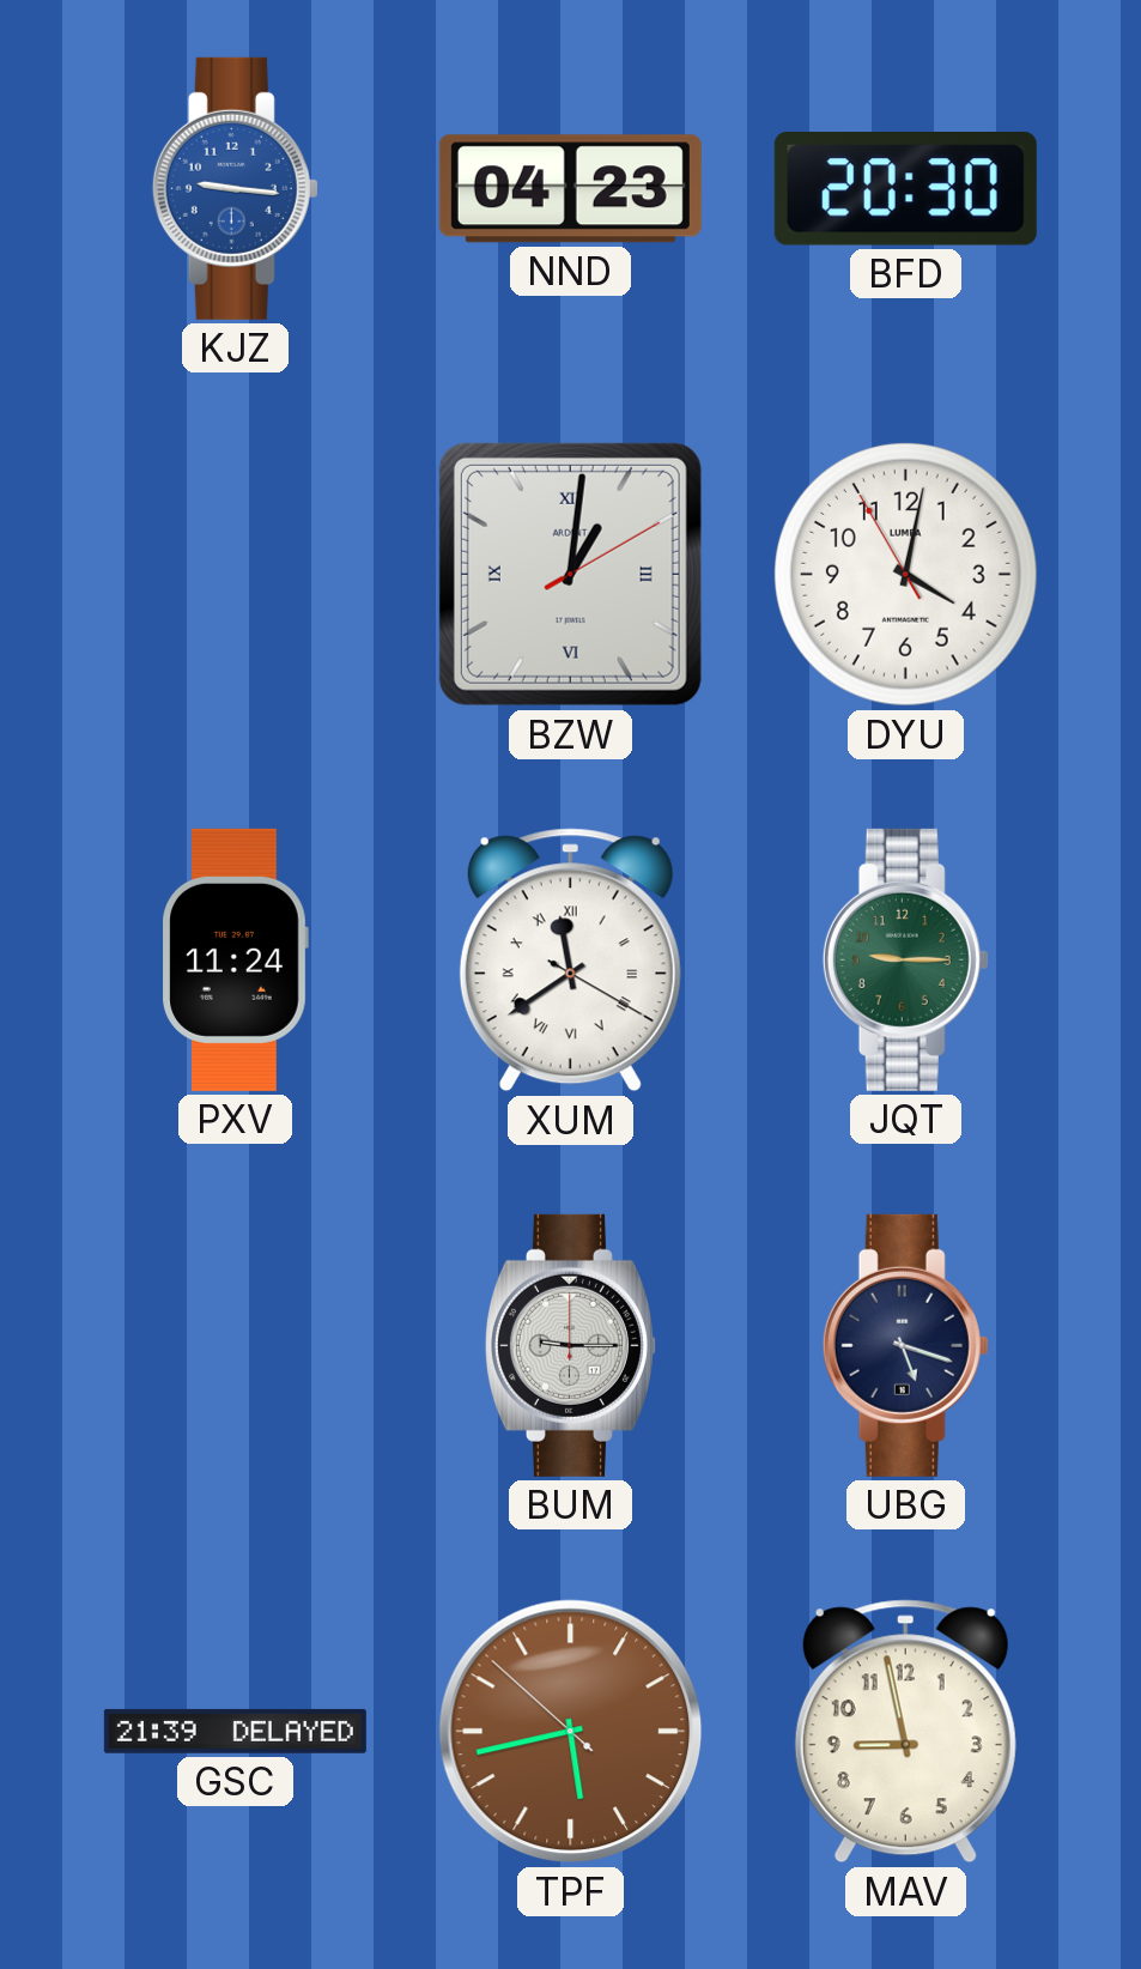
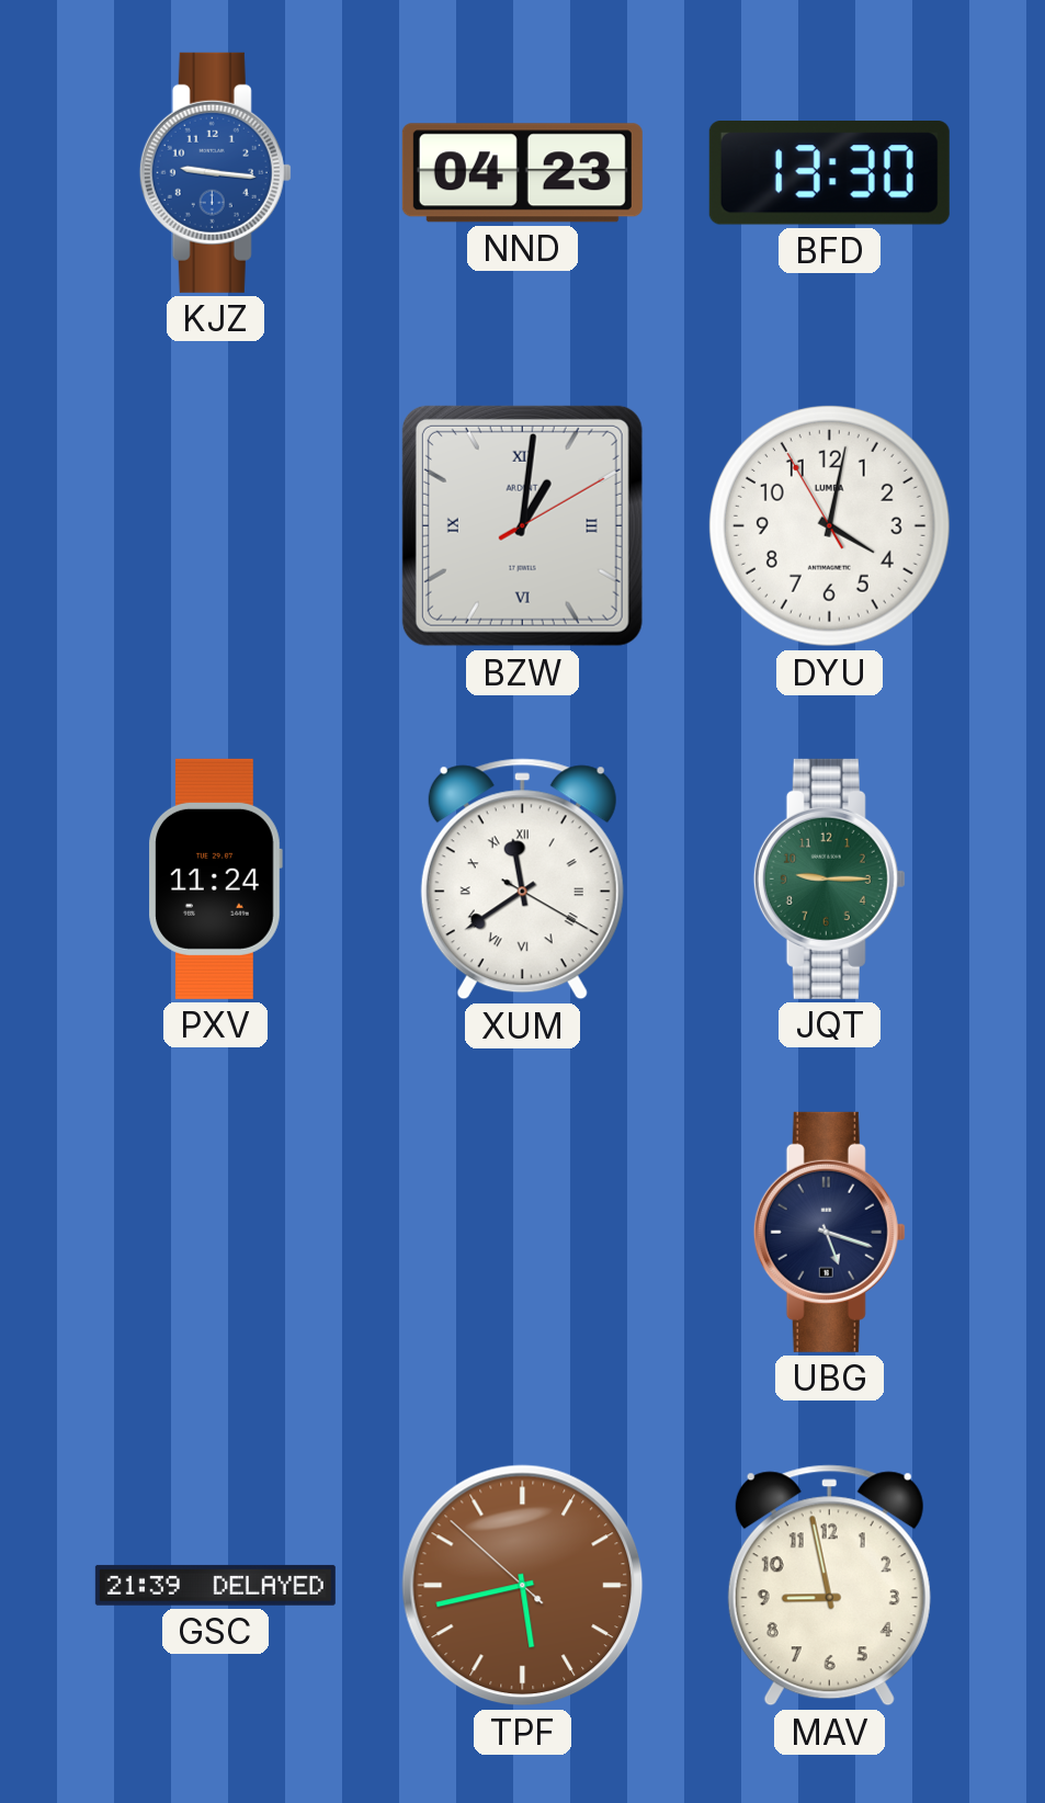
BFD: 20:30 -> 13:30 (829, 173)
BUM: 9:15 -> none (570, 1345)
